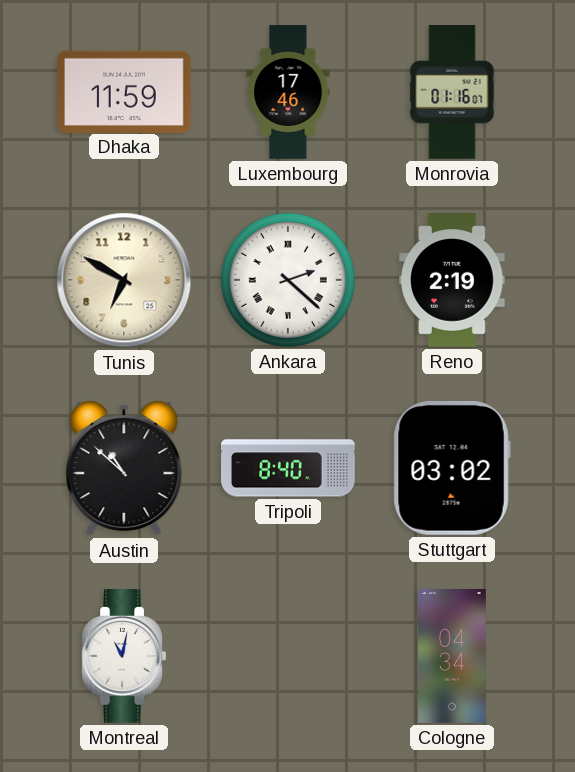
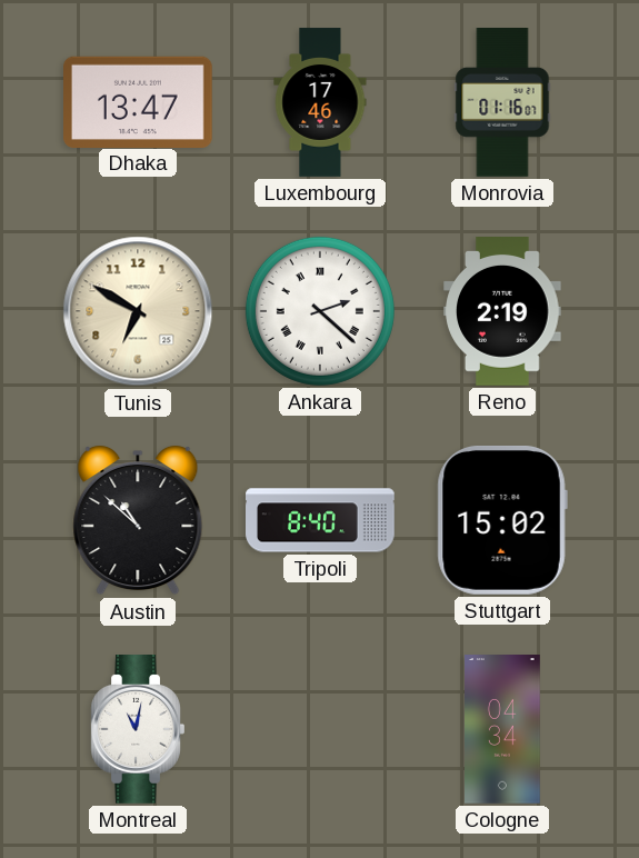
Dhaka: 11:59 -> 13:47 (139, 101)
Stuttgart: 03:02 -> 15:02 (502, 520)
